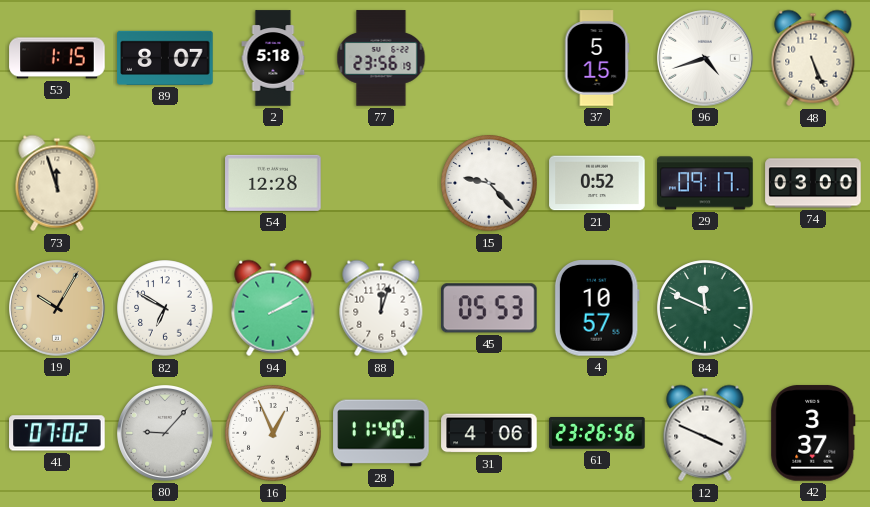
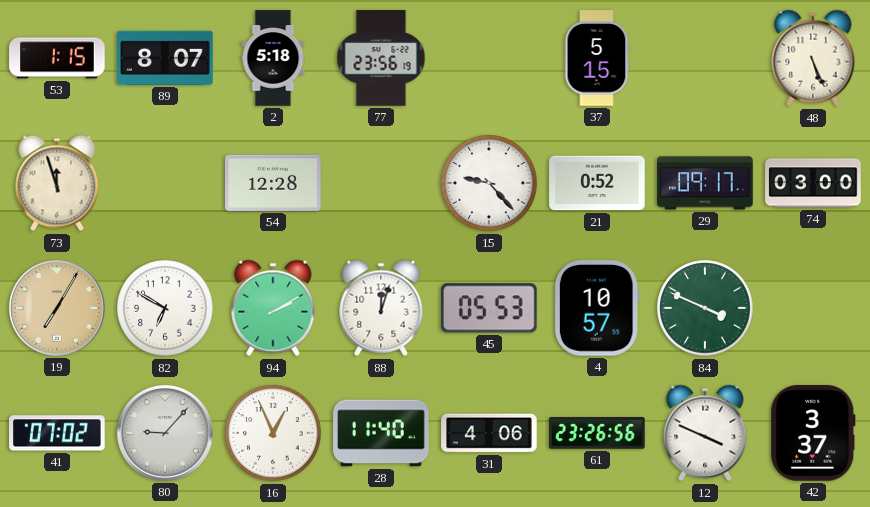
96: 4:42 -> none (706, 59)
19: 10:05 -> 7:05 (58, 309)
84: 11:49 -> 3:49 (705, 308)
